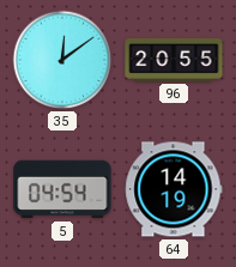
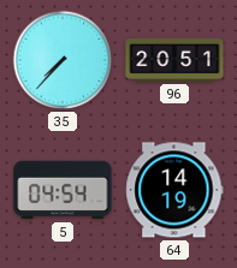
35: 12:09 -> 7:37 (63, 60)
96: 20:55 -> 20:51 (174, 60)
